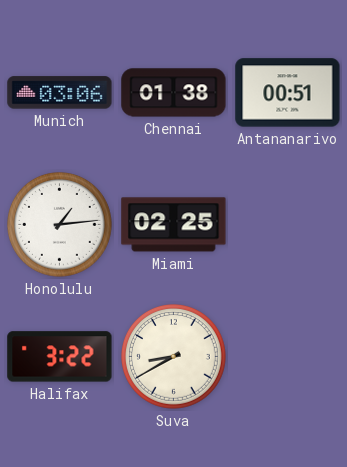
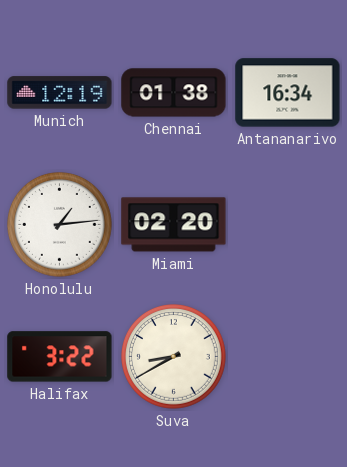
Munich: 03:06 -> 12:19 (60, 93)
Antananarivo: 00:51 -> 16:34 (288, 93)
Miami: 02:25 -> 02:20 (174, 225)
